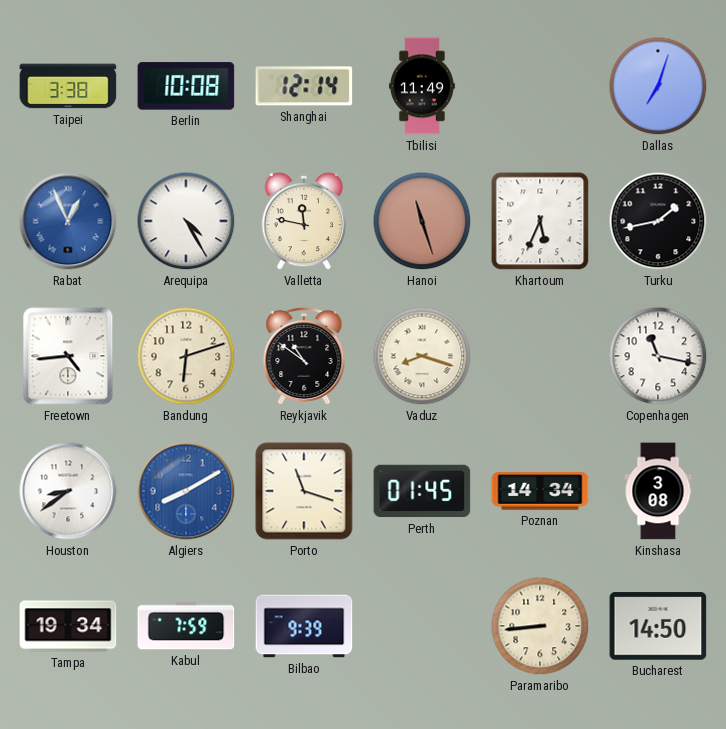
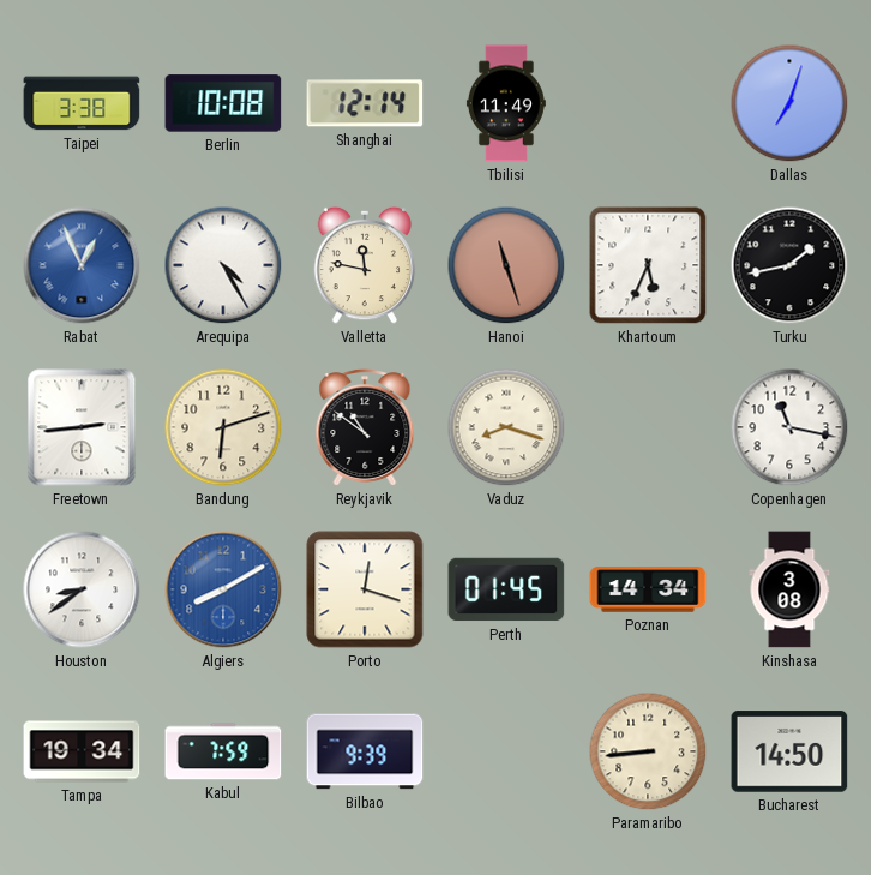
Freetown: 4:44 -> 2:44 (82, 427)
Porto: 11:18 -> 12:18 (365, 589)
